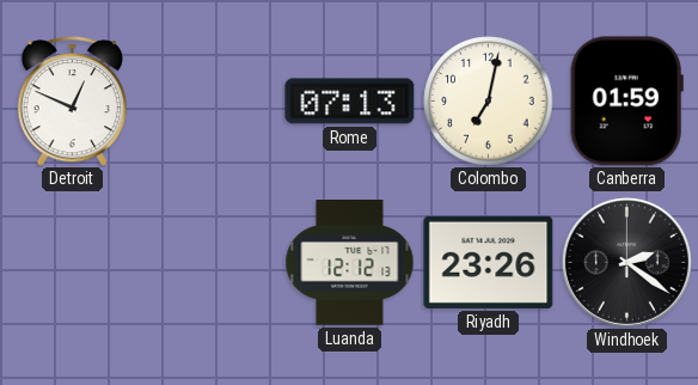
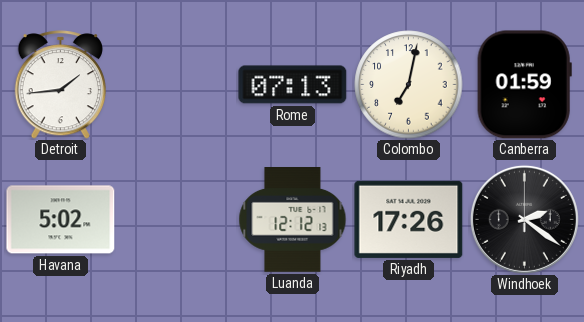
Detroit: 12:49 -> 1:44 (60, 85)
Havana: none -> 5:02 (61, 220)
Riyadh: 23:26 -> 17:26 (409, 219)
